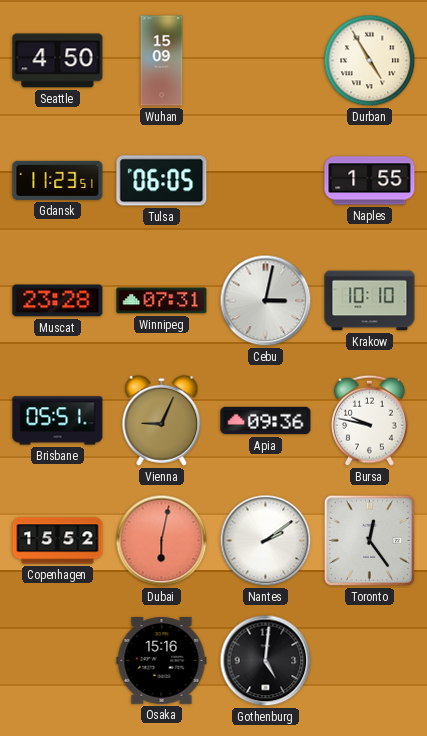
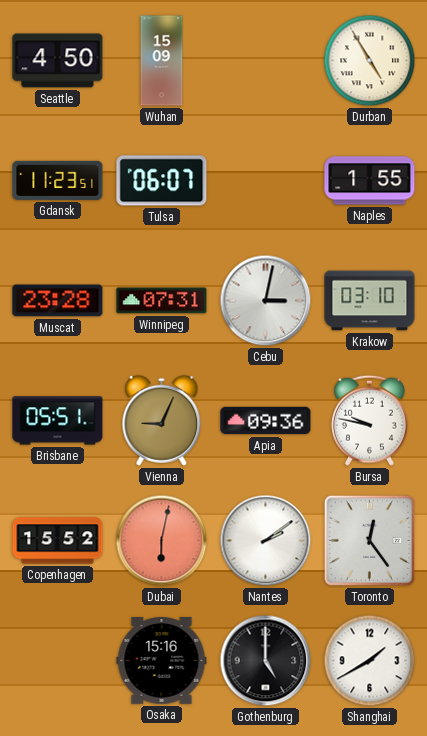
Tulsa: 06:05 -> 06:07 (162, 181)
Krakow: 10:10 -> 03:10 (370, 301)
Gothenburg: 5:01 -> 5:00 (266, 661)
Shanghai: none -> 1:40 (370, 661)
